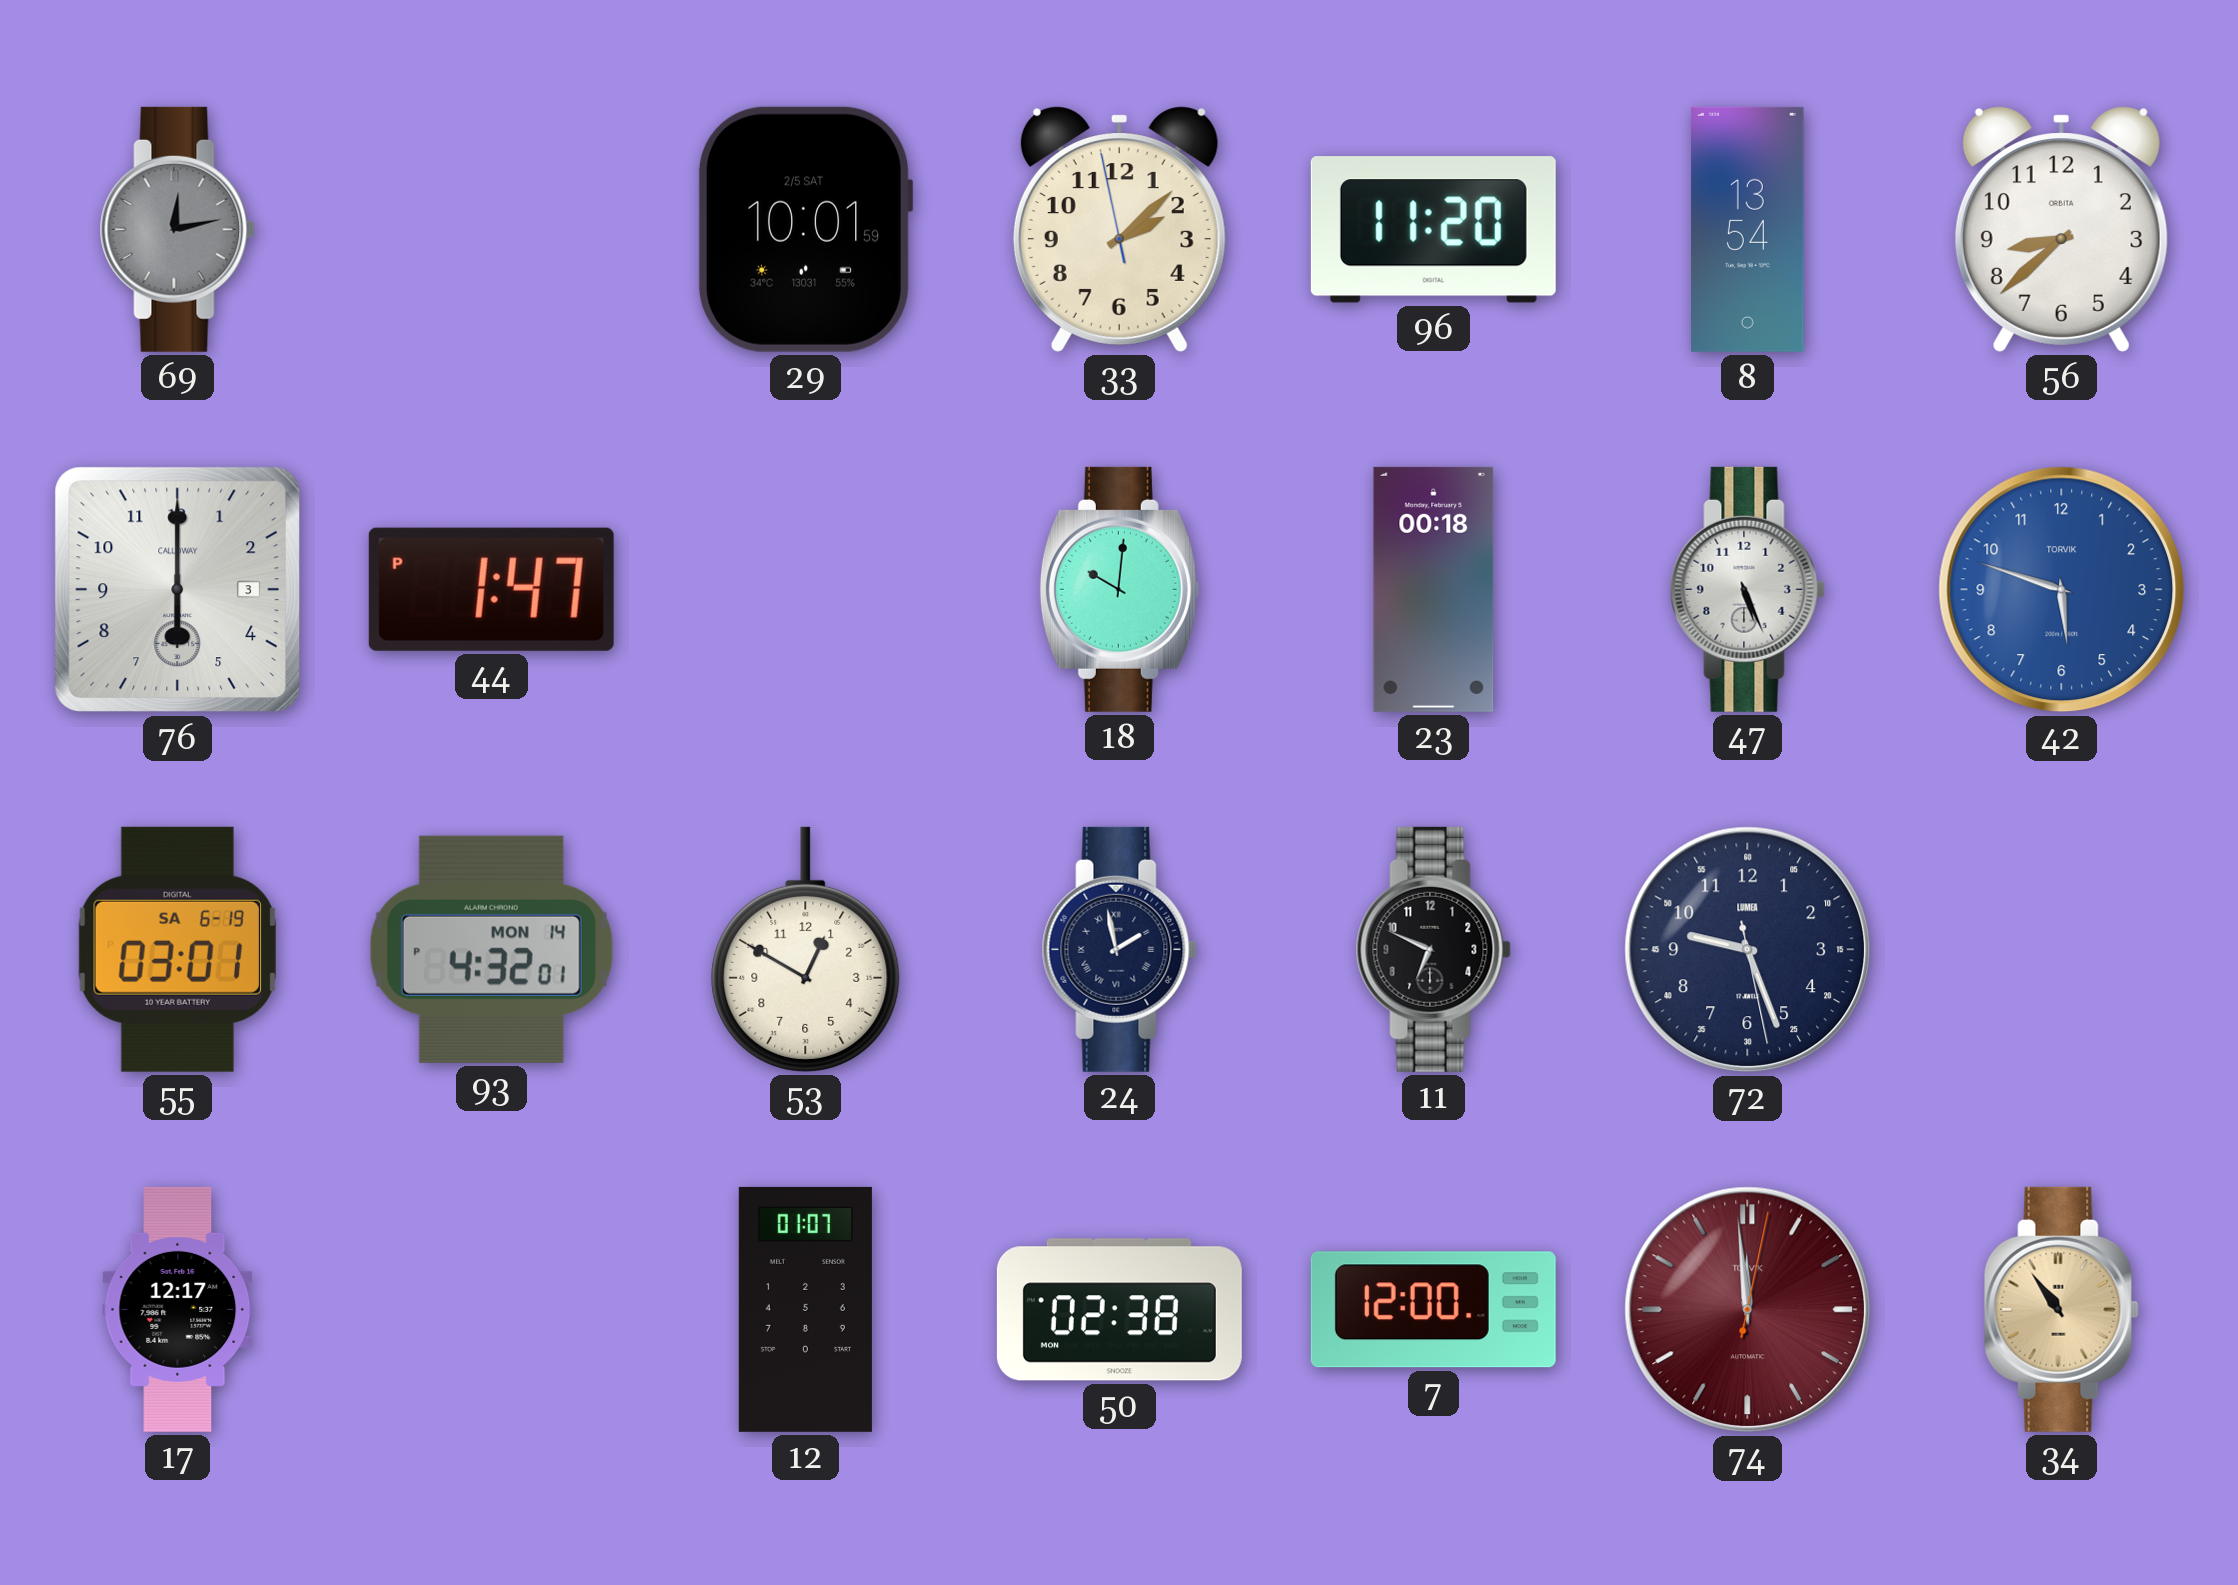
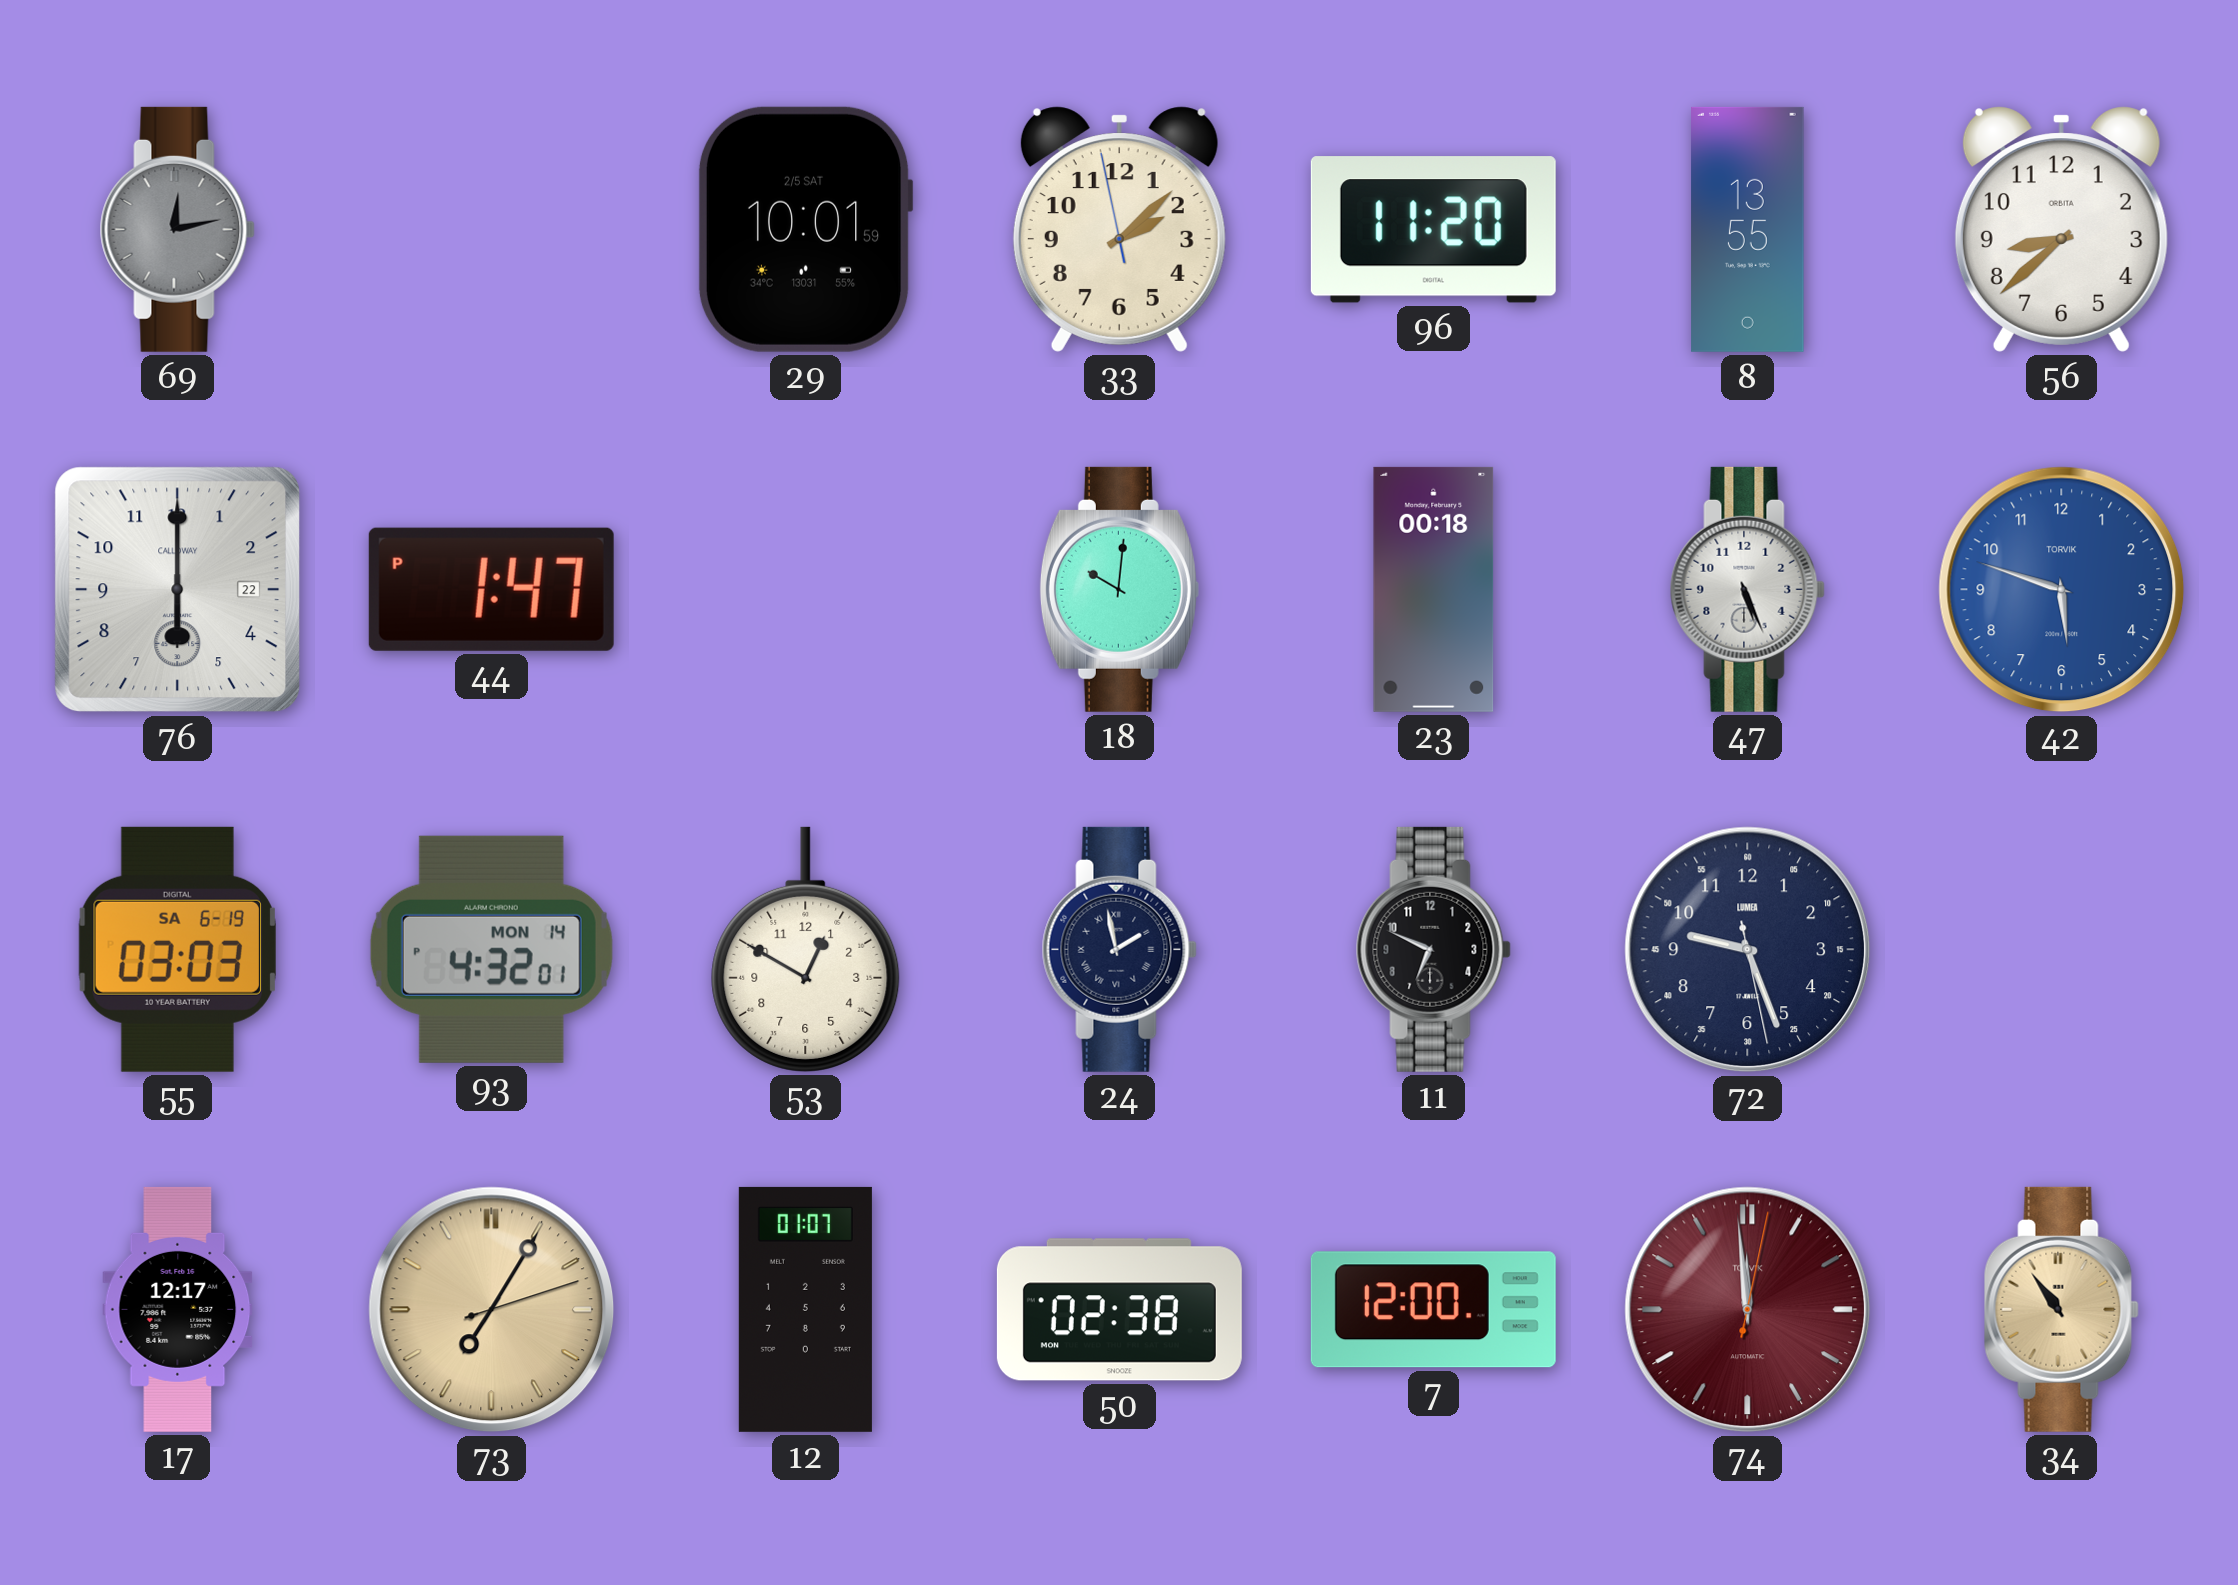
8: 13:54 -> 13:55 (1748, 229)
76 date: 3 -> 22 (178, 590)
55: 03:01 -> 03:03 (177, 949)
73: none -> 7:05 (492, 1310)
